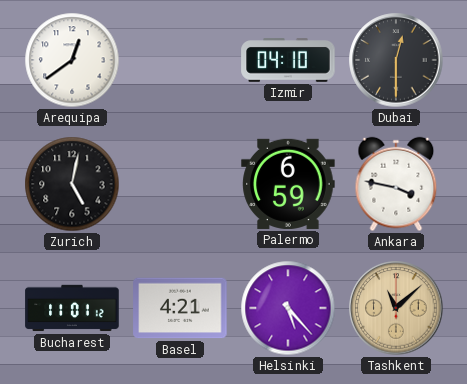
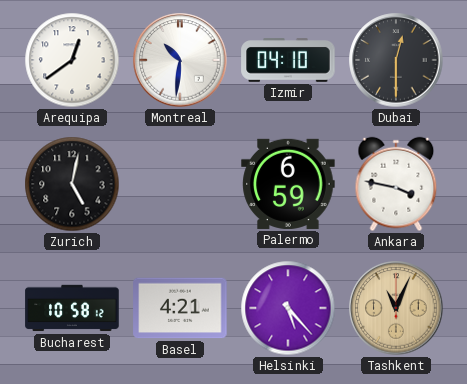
Montreal: none -> 10:31 (180, 60)
Bucharest: 11:01 -> 10:58 (72, 308)
Tashkent: 11:08 -> 11:04 (396, 308)
